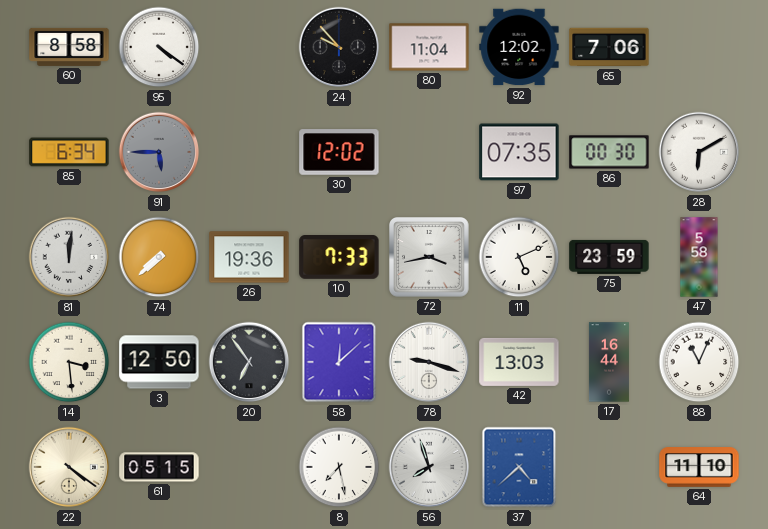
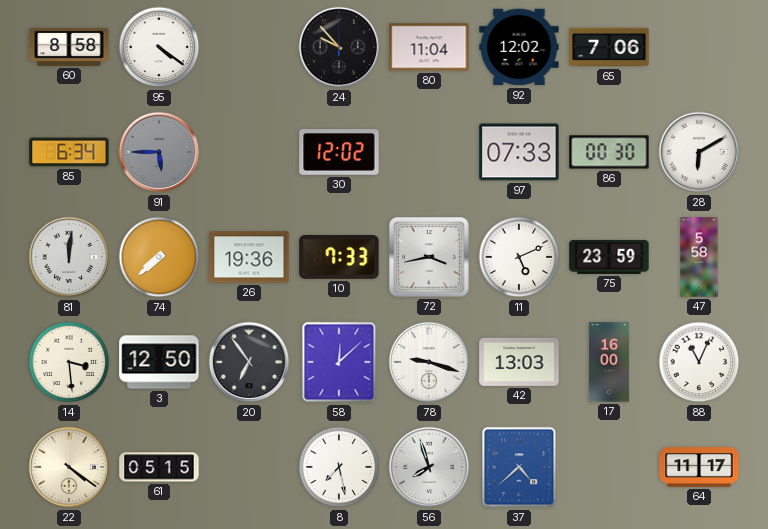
97: 07:35 -> 07:33 (519, 152)
17: 16:44 -> 16:00 (609, 362)
64: 11:10 -> 11:17 (699, 467)
